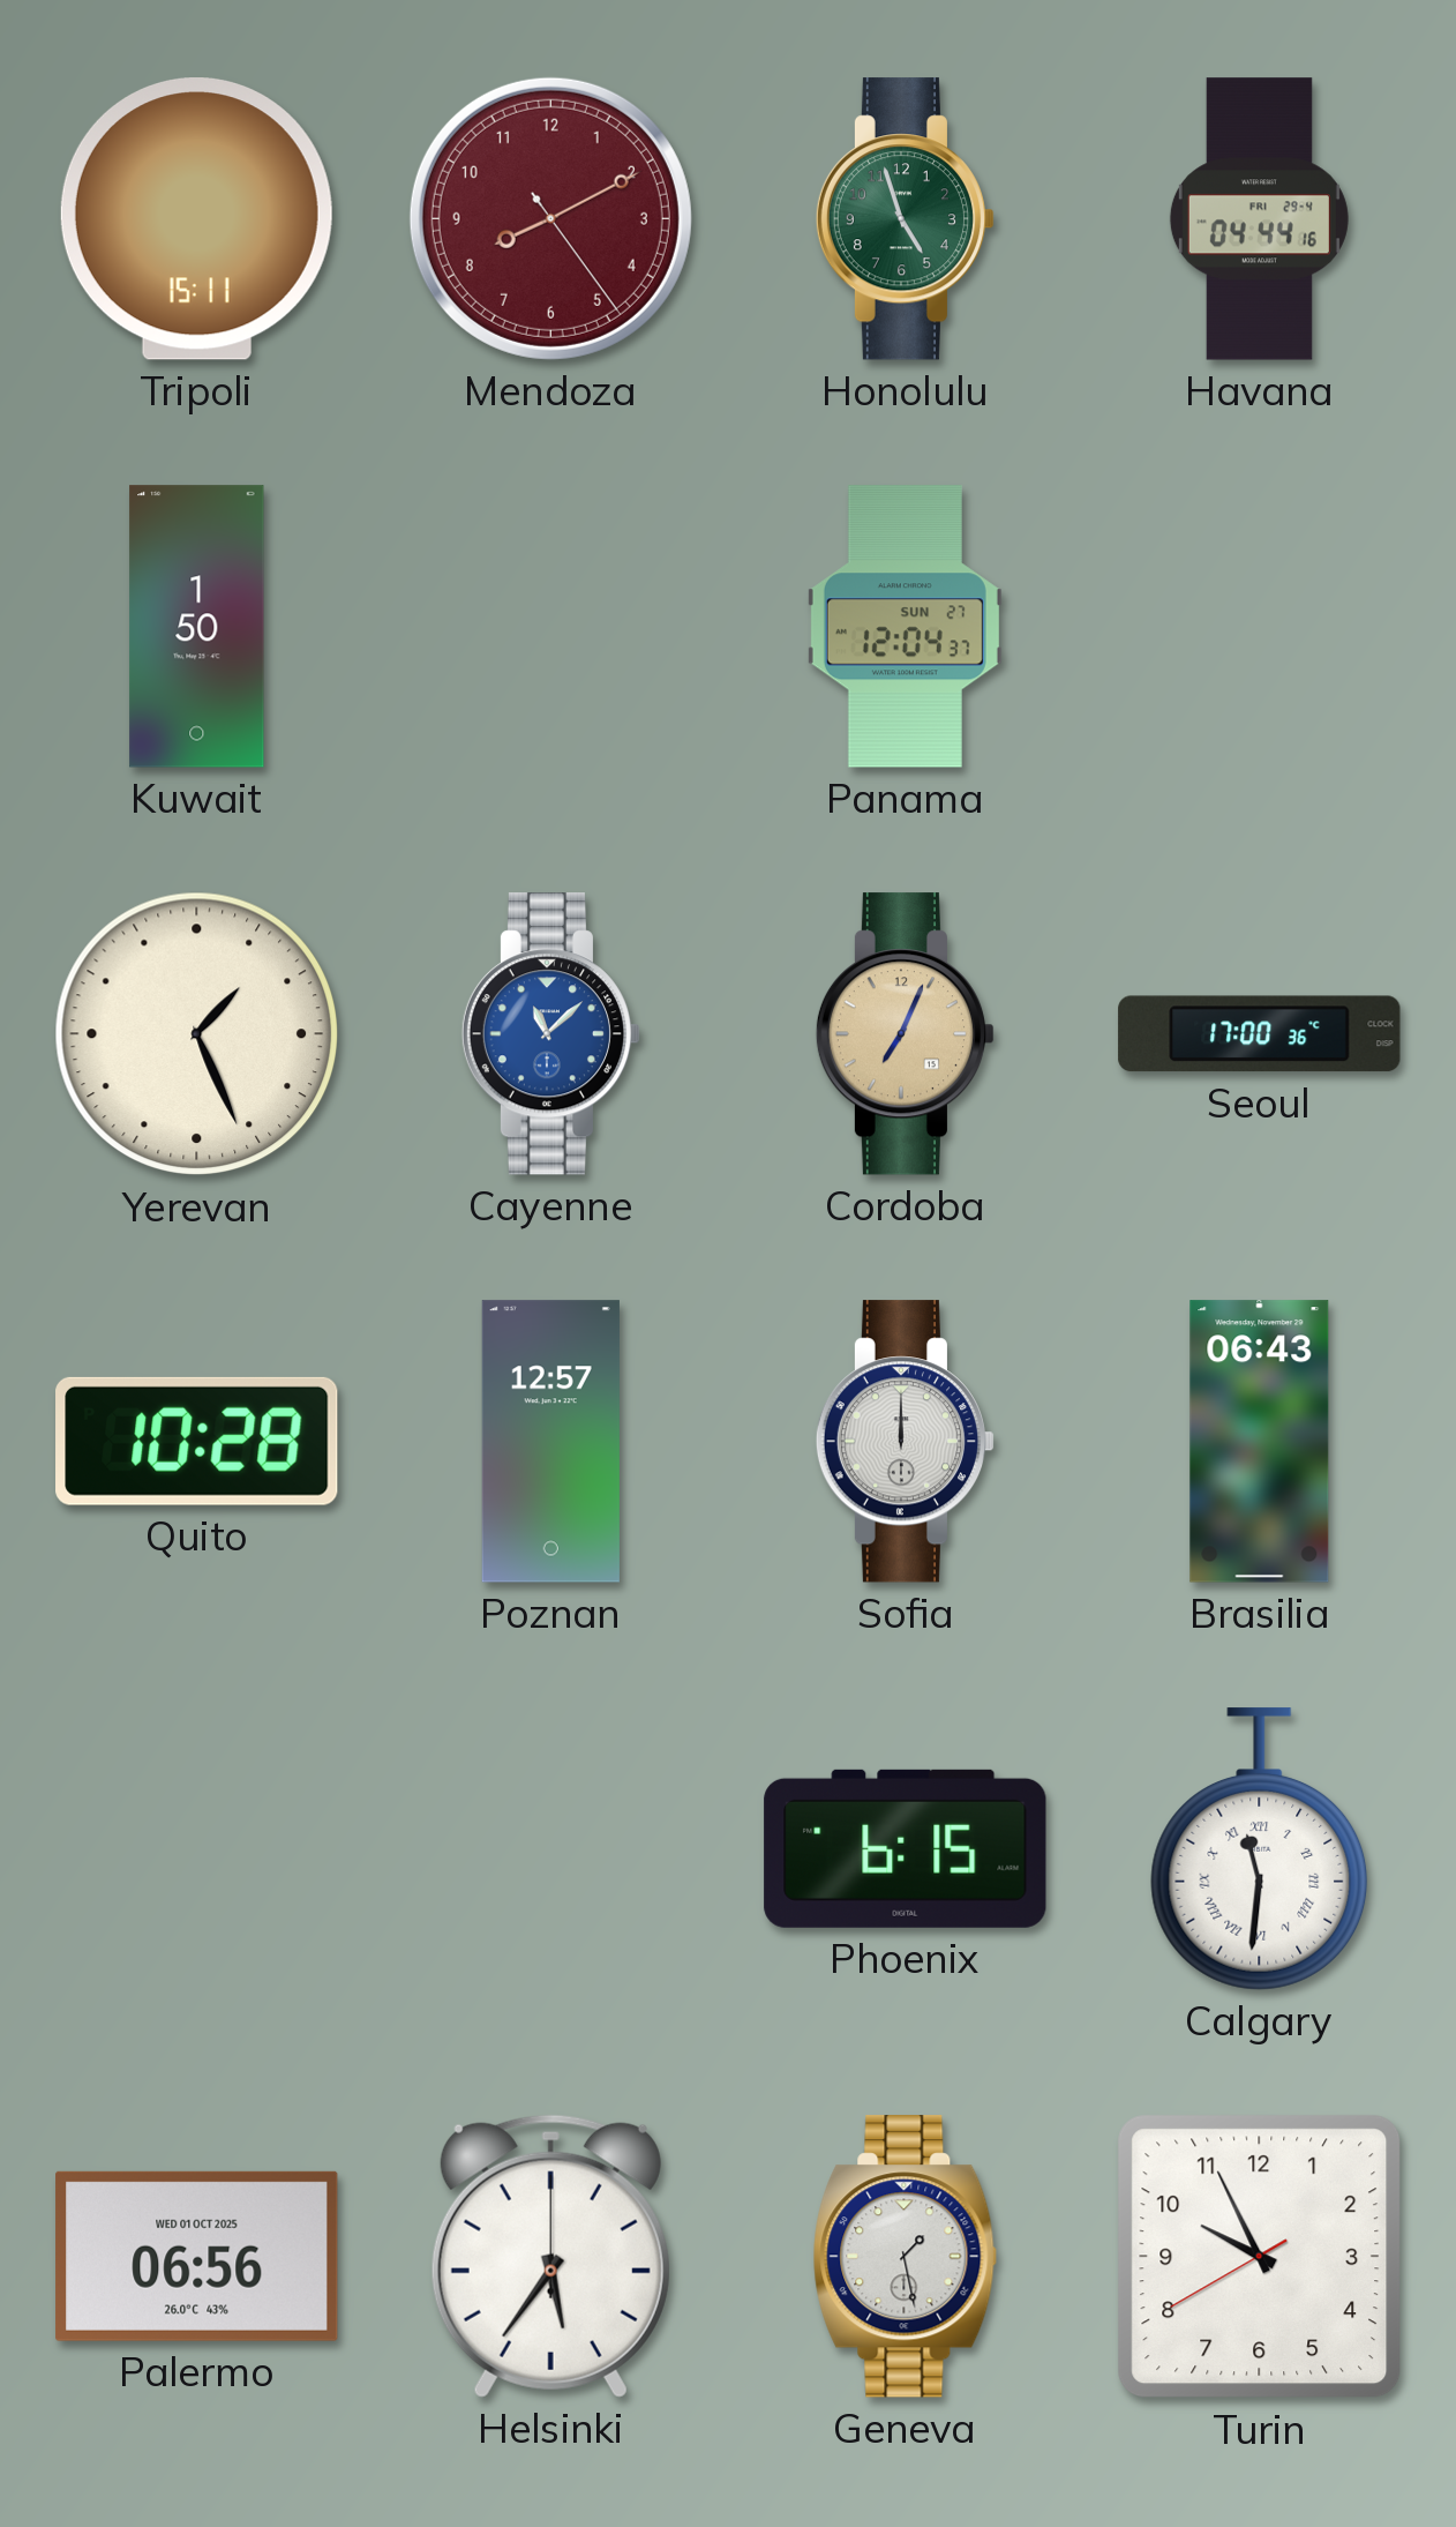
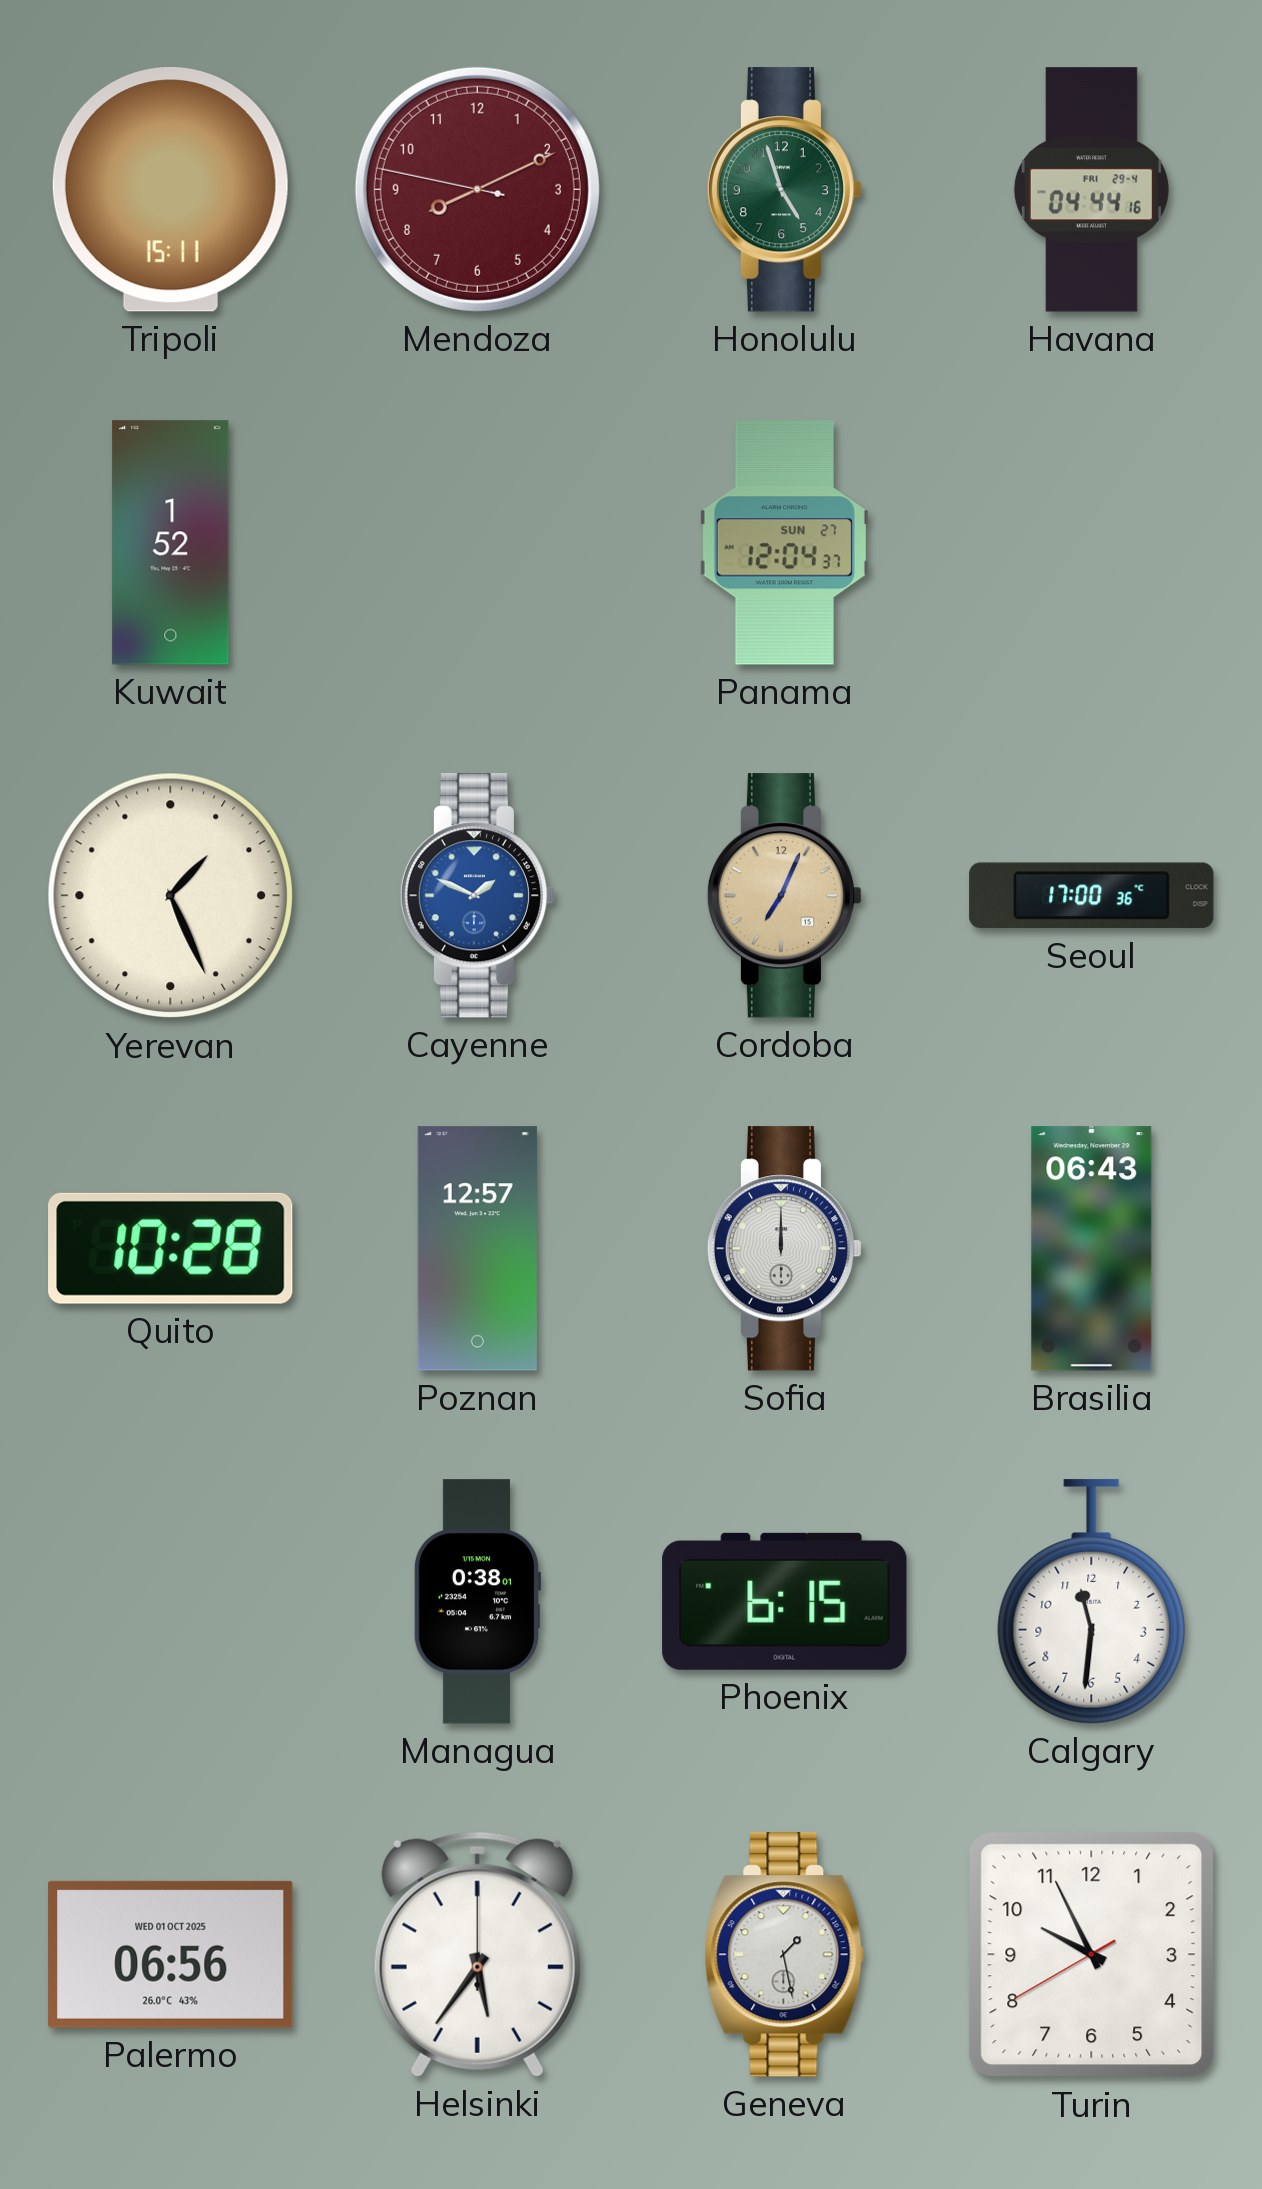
Mendoza: 8:10:24 -> 8:10:47 (477, 189)
Kuwait: 1:50 -> 1:52 (171, 543)
Cayenne: 11:08 -> 1:49 (478, 896)
Managua: none -> 0:38 (477, 1602)
Calgary numerals: Roman -> Arabic (1092, 1602)
